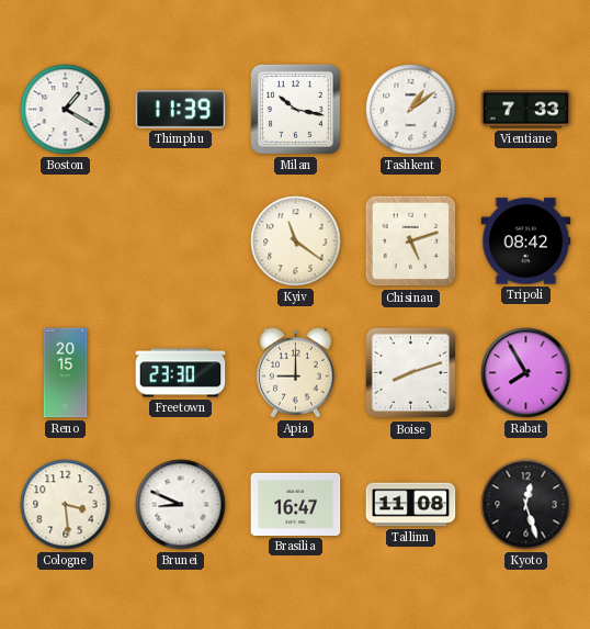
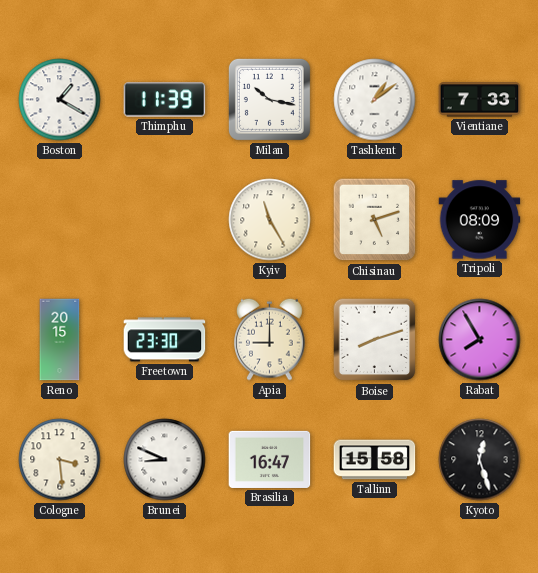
Kyiv: 11:21 -> 11:25 (270, 220)
Tripoli: 08:42 -> 08:09 (480, 220)
Tallinn: 11:08 -> 15:58 (375, 460)
